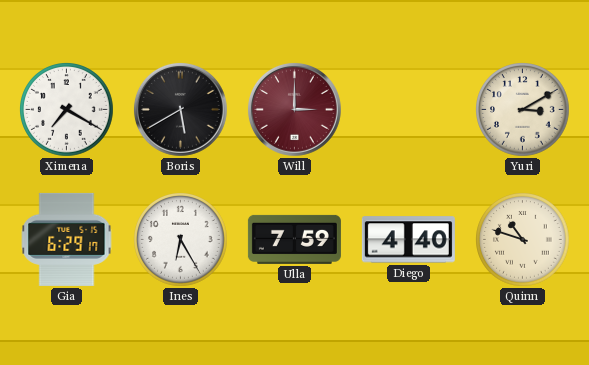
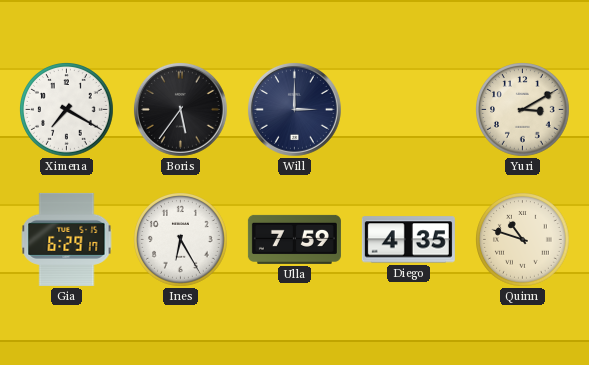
Boris: 5:40 -> 5:36 (180, 109)
Will dial: burgundy -> navy (294, 109)
Diego: 4:40 -> 4:35 (408, 240)
